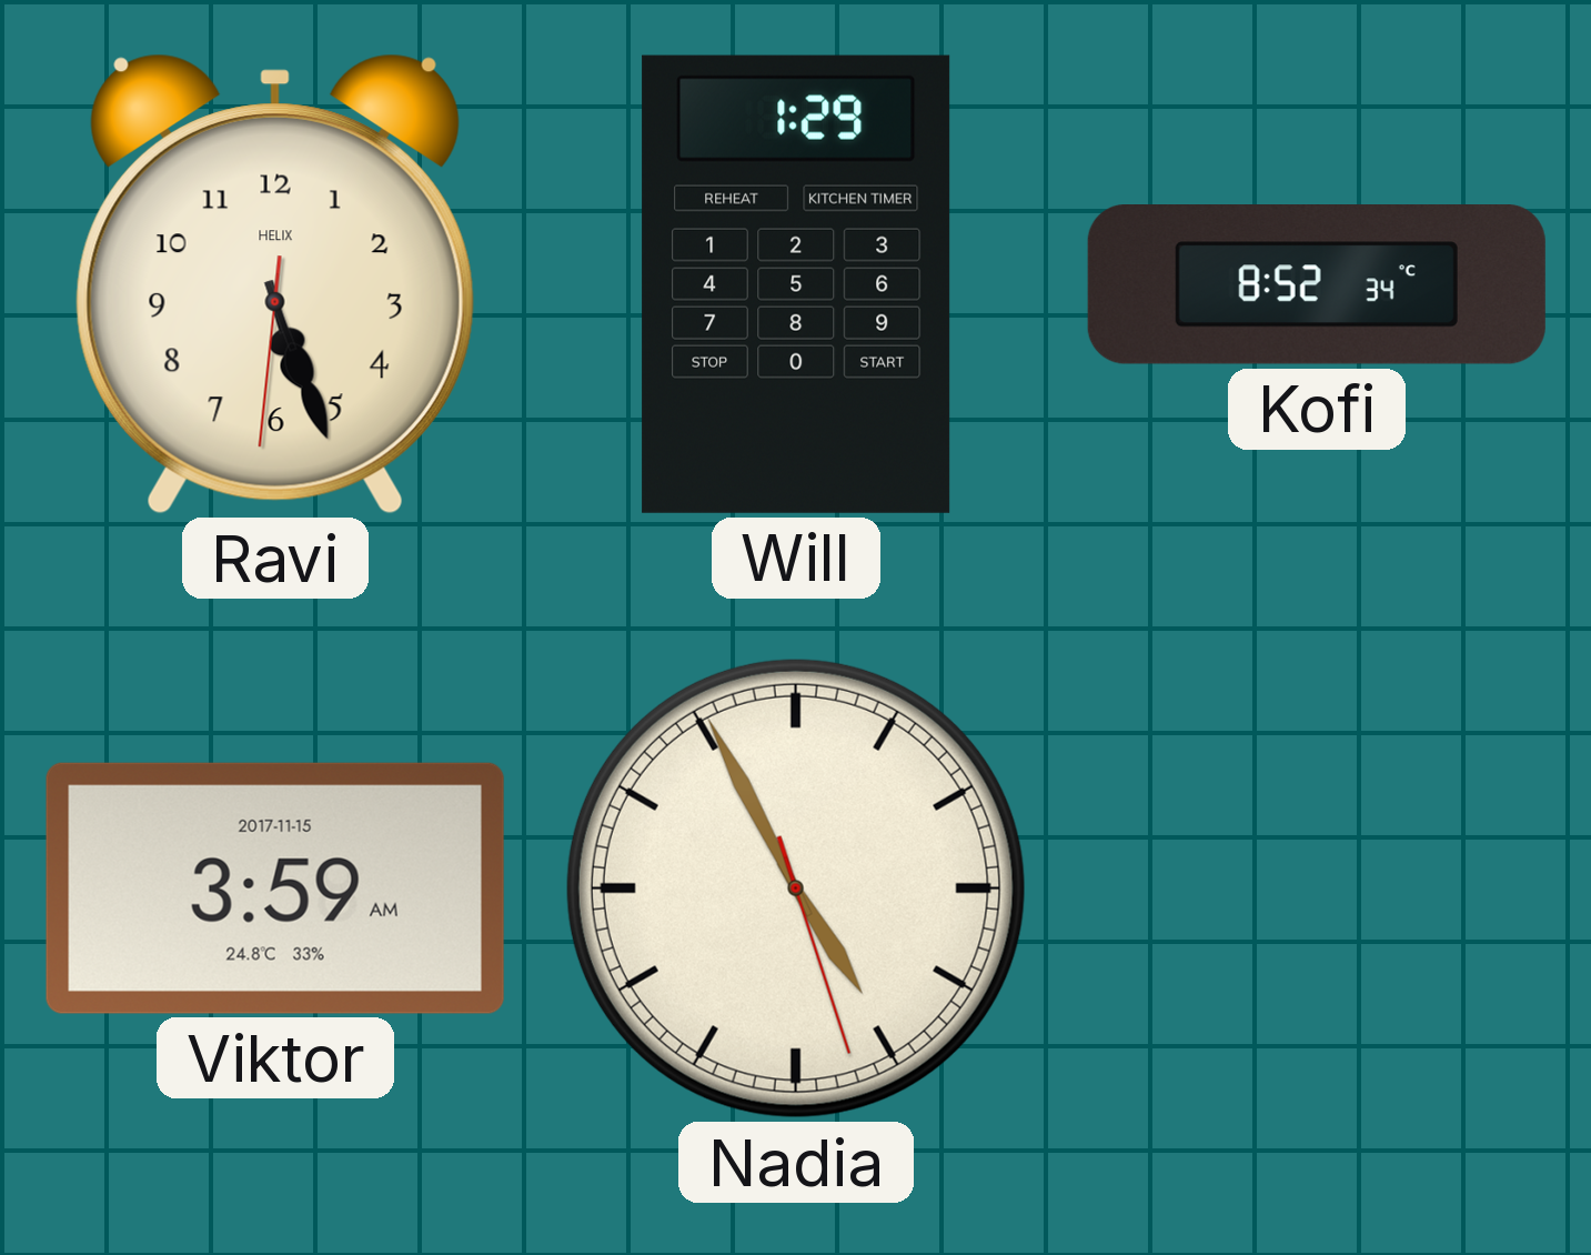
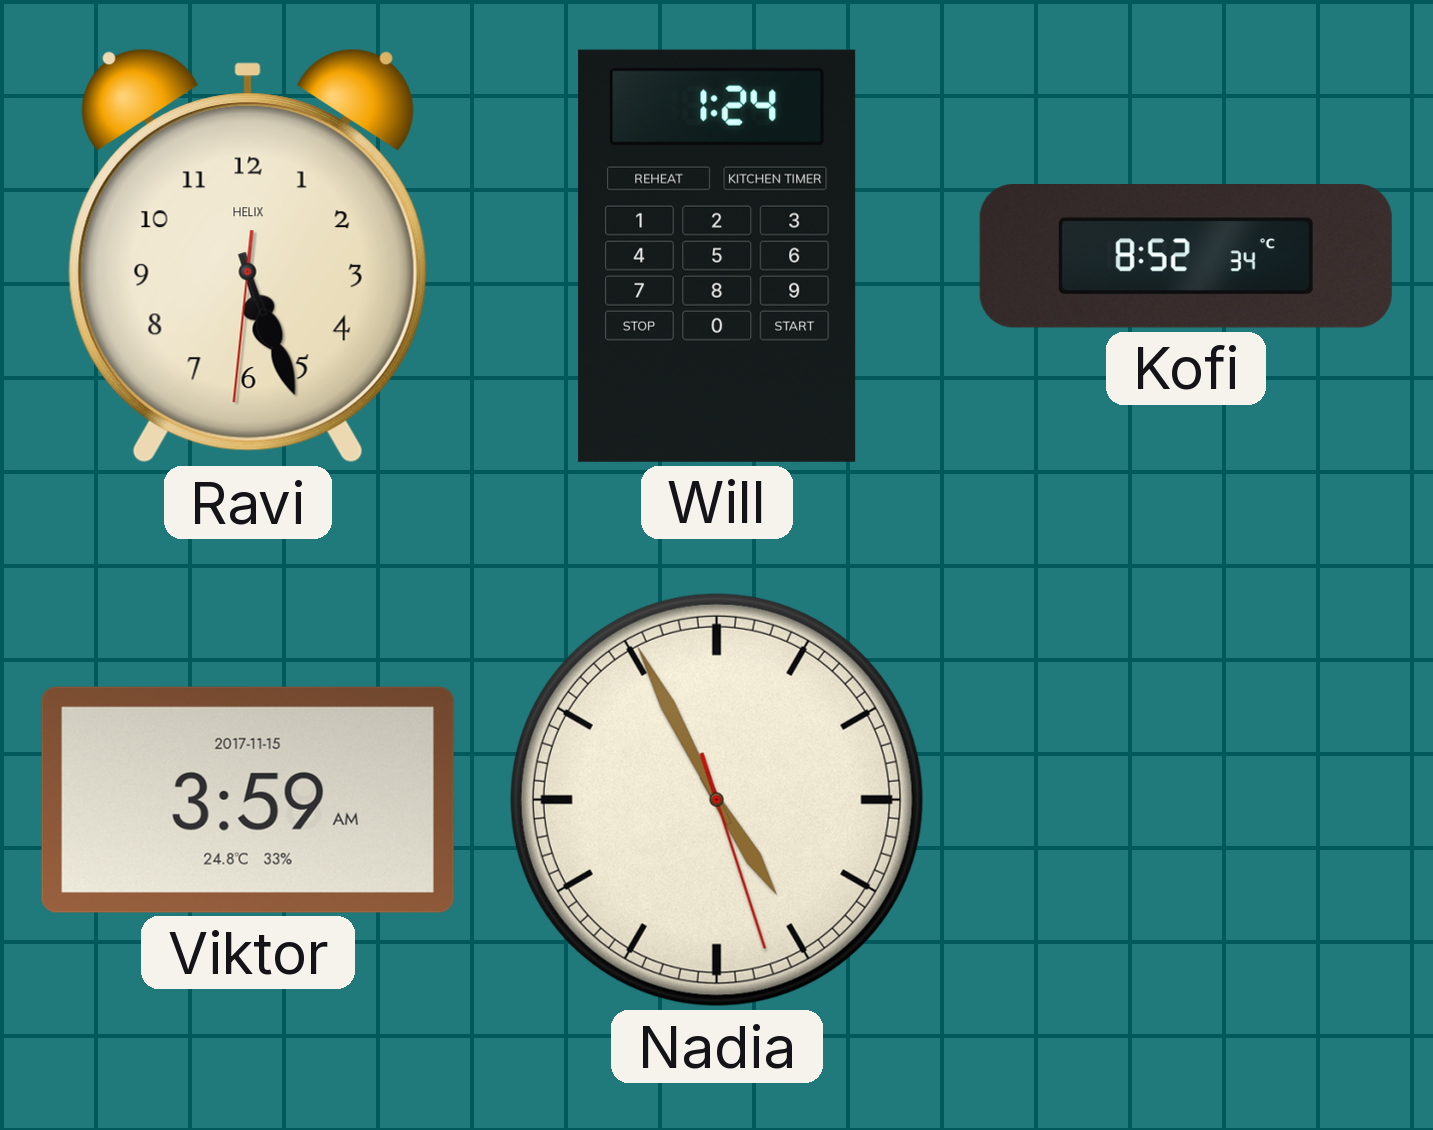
Will: 1:29 -> 1:24 (717, 256)
